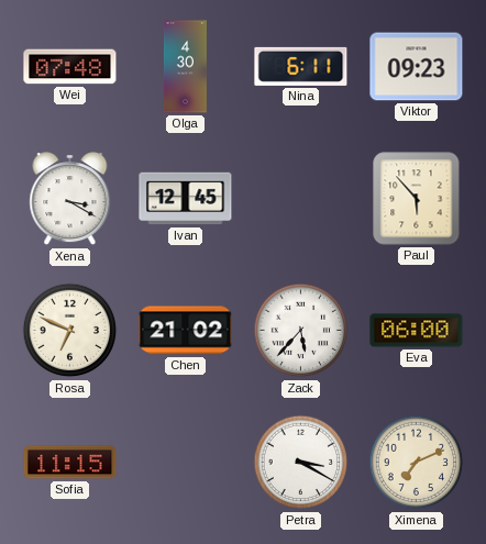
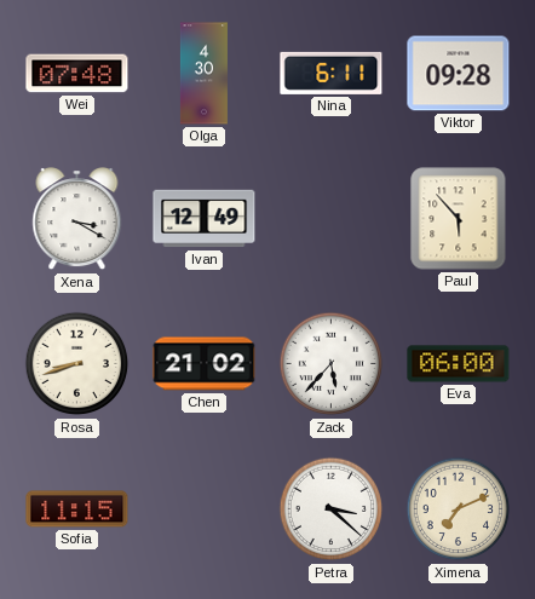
Viktor: 09:23 -> 09:28 (459, 74)
Ivan: 12:45 -> 12:49 (205, 219)
Rosa: 6:49 -> 8:42 (77, 364)
Petra: 3:20 -> 3:22 (332, 509)
